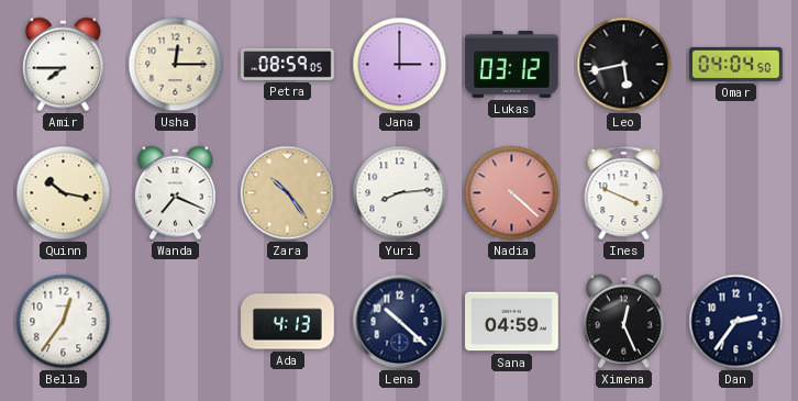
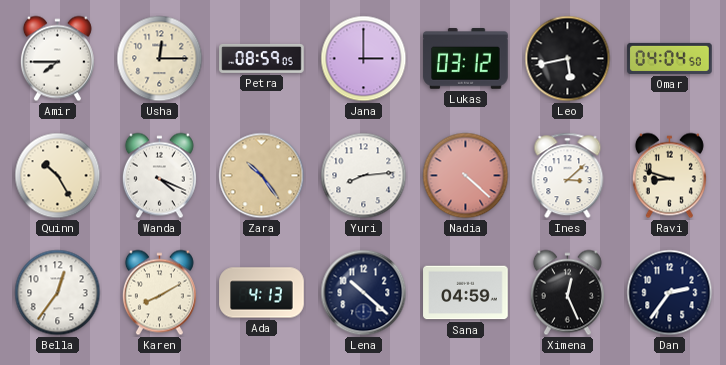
Quinn: 10:17 -> 10:25 (58, 176)
Wanda: 7:19 -> 4:19 (159, 176)
Ines: 3:49 -> 3:08 (568, 176)
Ravi: none -> 8:48 (669, 176)
Karen: none -> 8:10 (159, 293)
